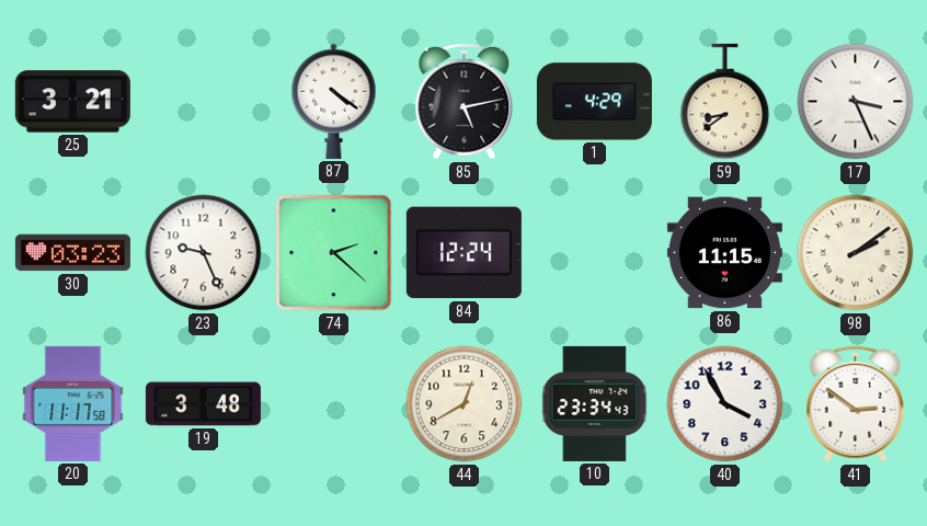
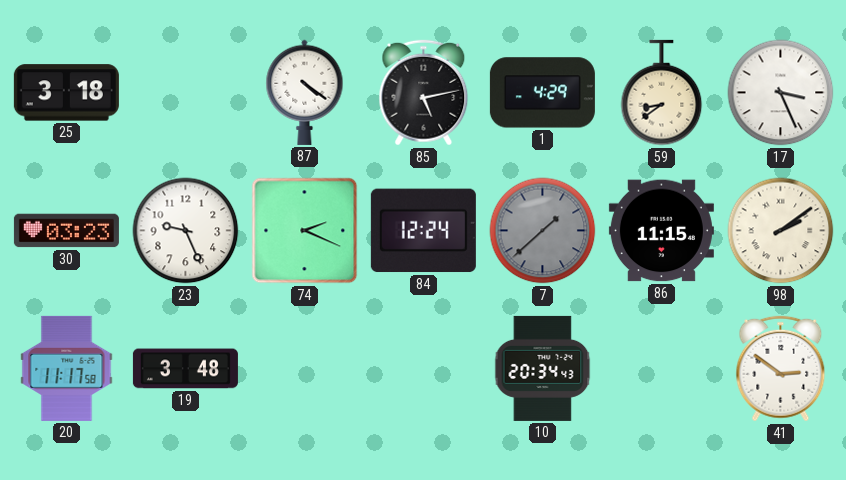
25: 3:21 -> 3:18 (66, 93)
74: 2:22 -> 2:19 (305, 231)
7: none -> 1:38 (543, 231)
44: 12:40 -> none (465, 404)
10: 23:34 -> 20:34 (543, 368)
40: 3:55 -> none (725, 404)
